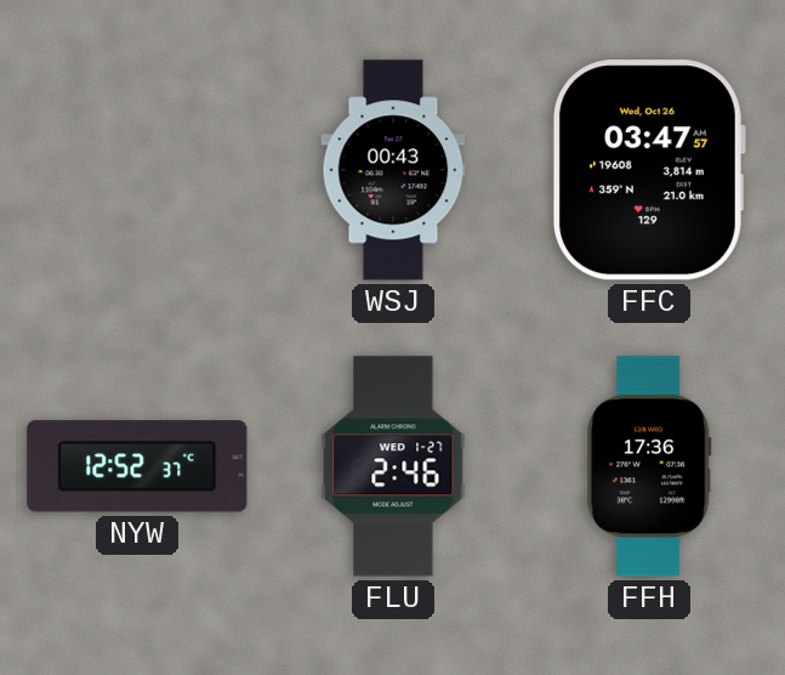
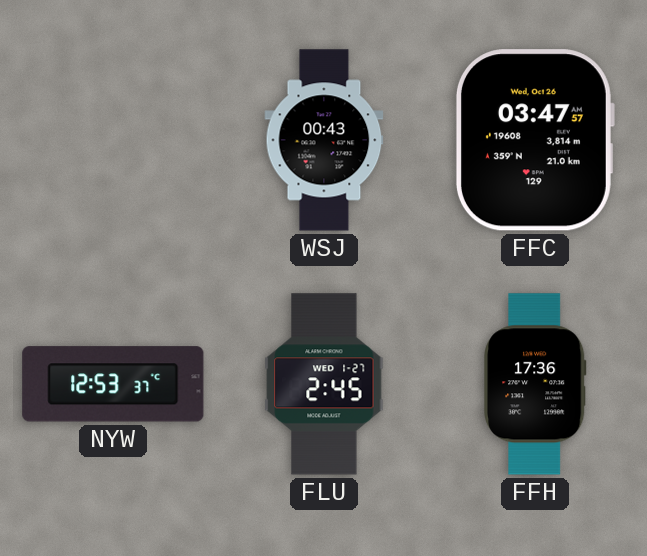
NYW: 12:52 -> 12:53 (113, 384)
FLU: 2:46 -> 2:45 (324, 384)
